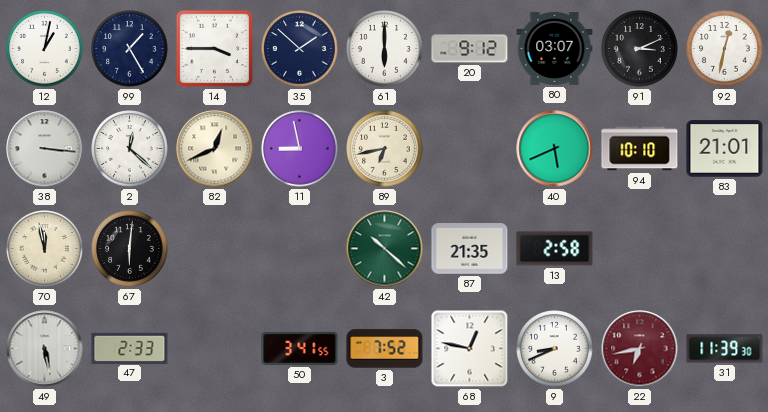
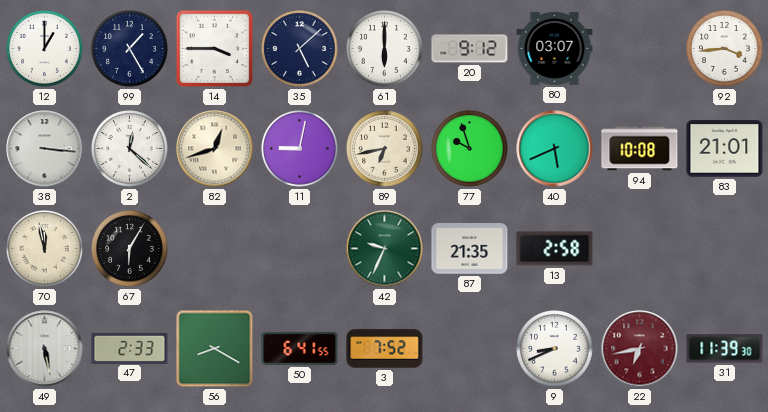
12: 1:02 -> 1:00 (45, 49)
35: 1:52 -> 5:08 (300, 49)
91: 3:11 -> none (640, 49)
92: 12:32 -> 3:44 (725, 49)
82: 12:41 -> 12:42 (215, 149)
11: 8:58 -> 9:02 (300, 149)
77: none -> 9:57 (470, 149)
94: 10:10 -> 10:08 (640, 149)
67: 6:01 -> 6:05 (130, 249)
42: 10:22 -> 9:34 (385, 249)
56: none -> 8:20 (215, 349)
50: 3:41 -> 6:41 (300, 348)
68: 12:47 -> none (470, 349)
